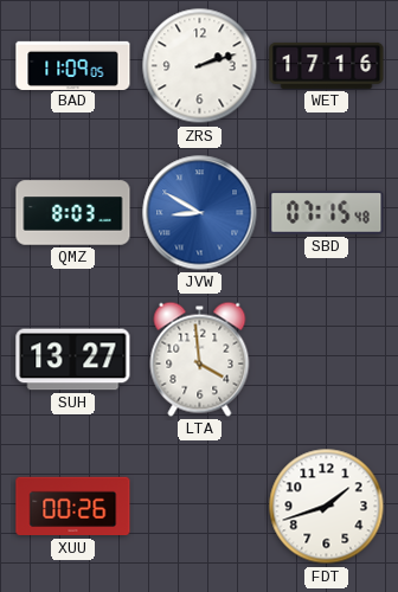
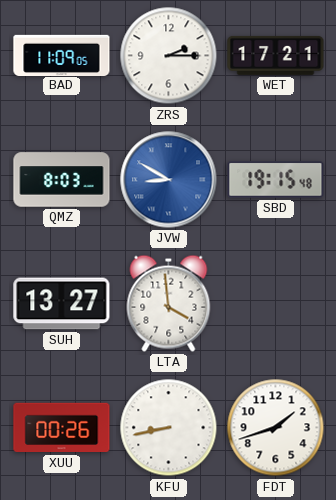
ZRS: 2:12 -> 2:15 (169, 56)
WET: 17:16 -> 17:21 (276, 55)
SBD: 07:15 -> 19:15 (276, 180)
KFU: none -> 8:43 (169, 428)
